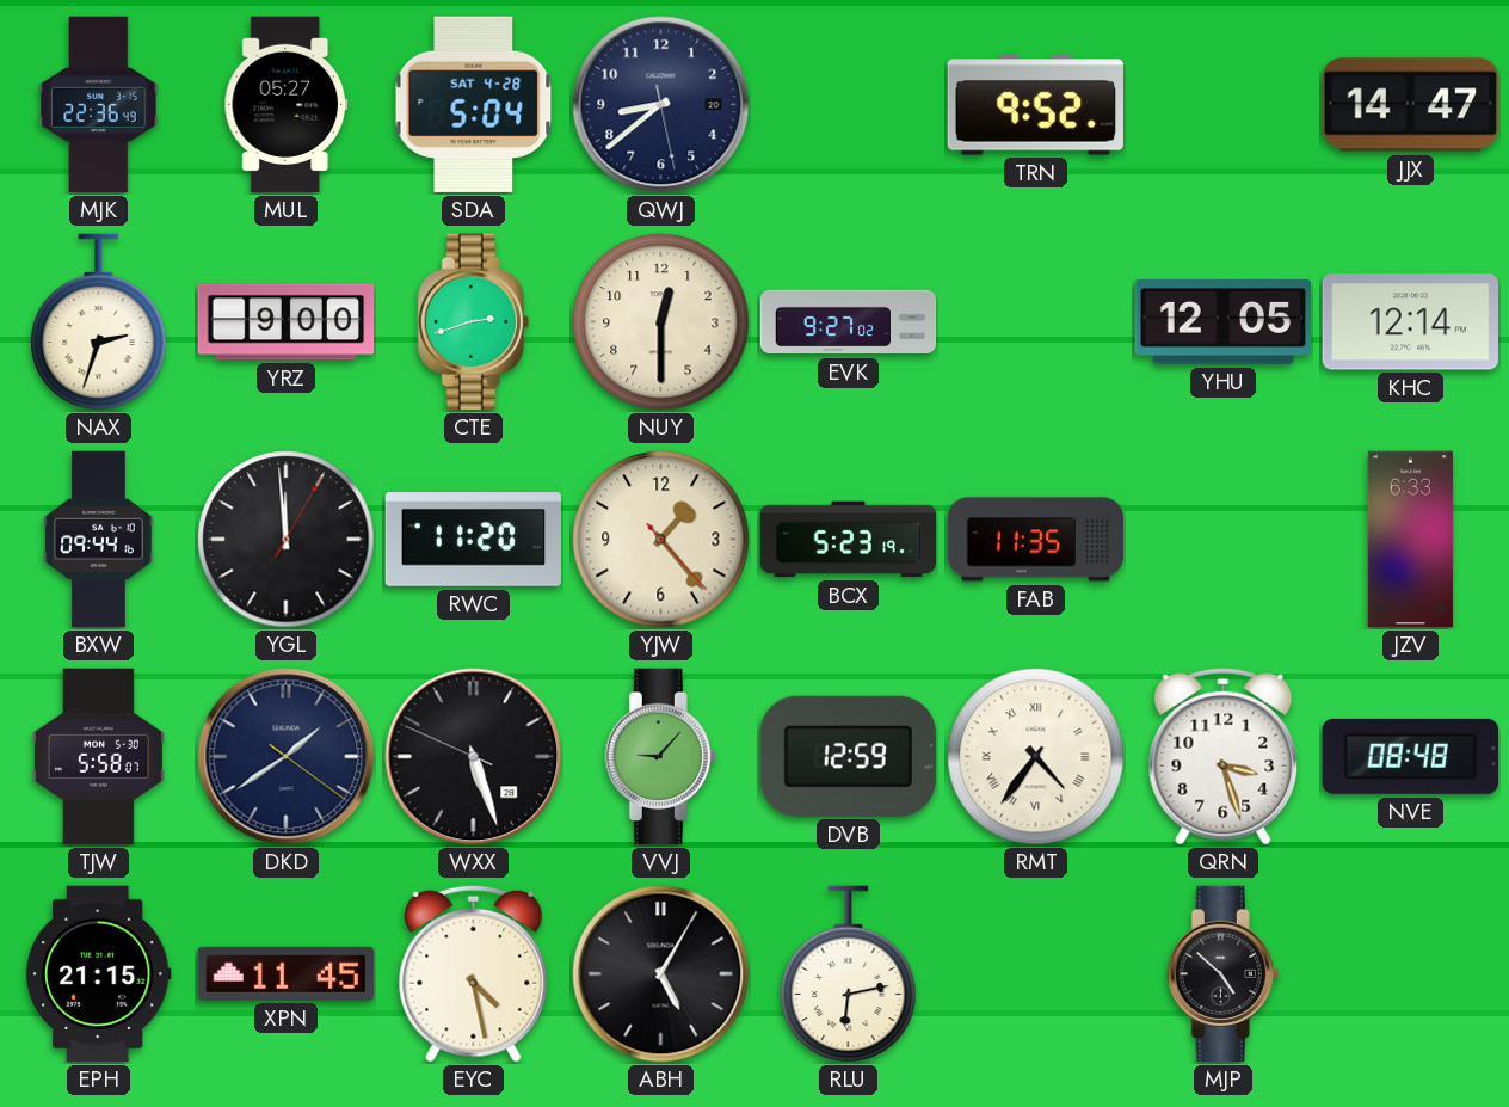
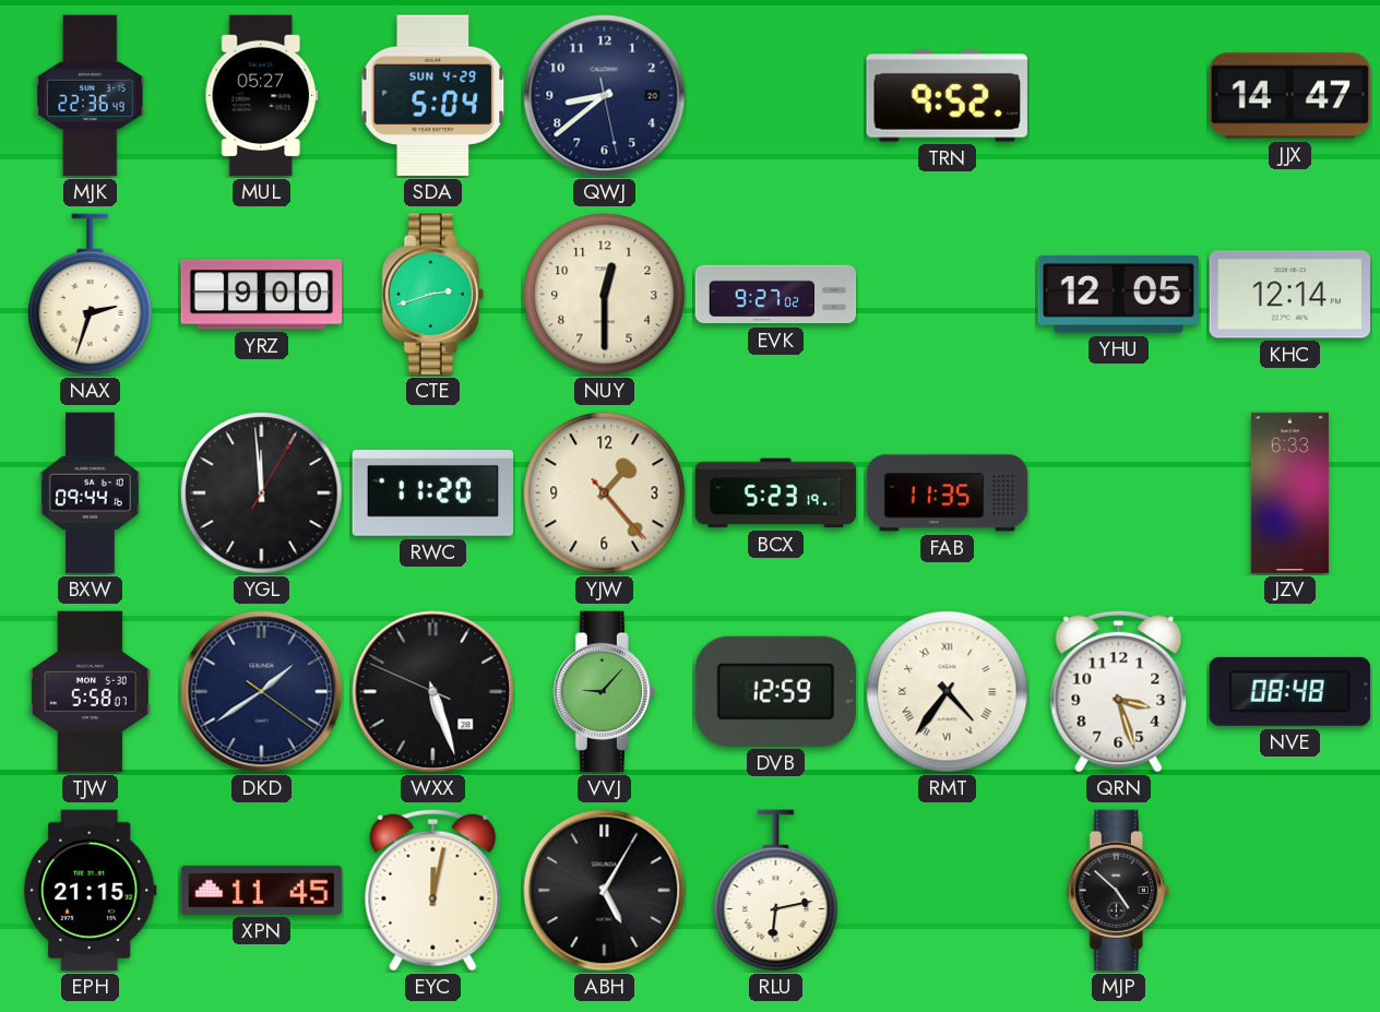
SDA date: SAT 4-28 -> SUN 4-29 (433, 95)
EYC: 4:28 -> 12:02 (433, 890)
